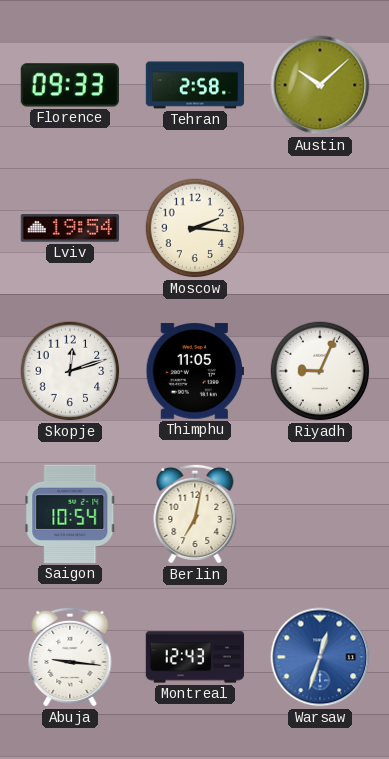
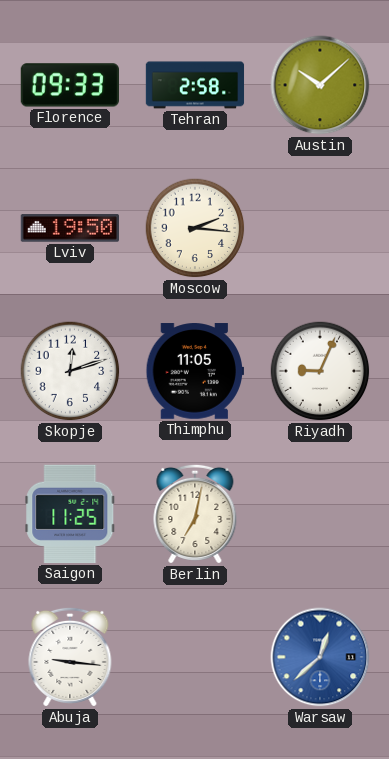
Lviv: 19:54 -> 19:50 (69, 228)
Saigon: 10:54 -> 11:25 (70, 514)
Montreal: 12:43 -> none (195, 657)
Warsaw: 12:33 -> 12:38 (320, 657)
